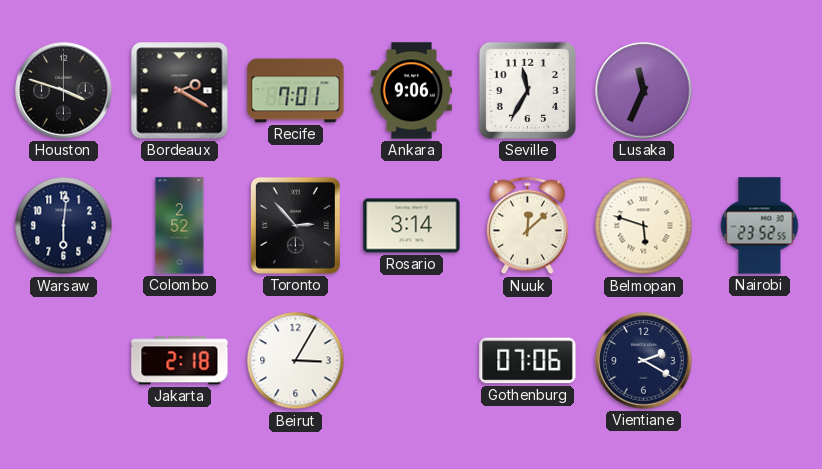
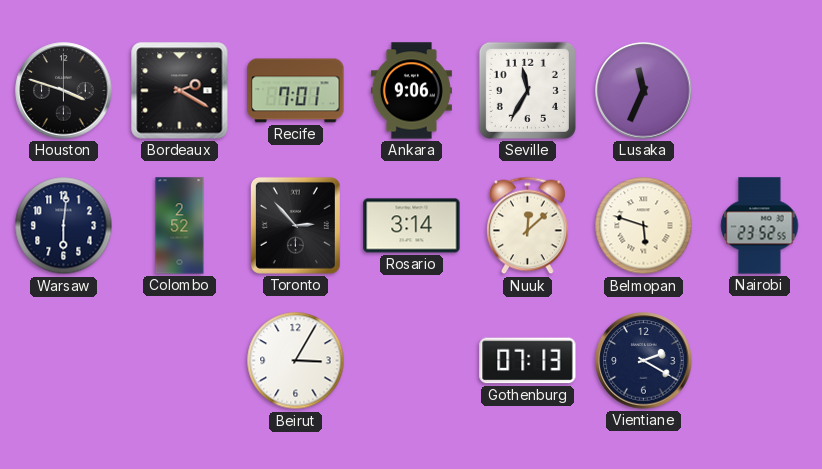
Jakarta: 2:18 -> none (180, 361)
Gothenburg: 07:06 -> 07:13 (528, 361)
